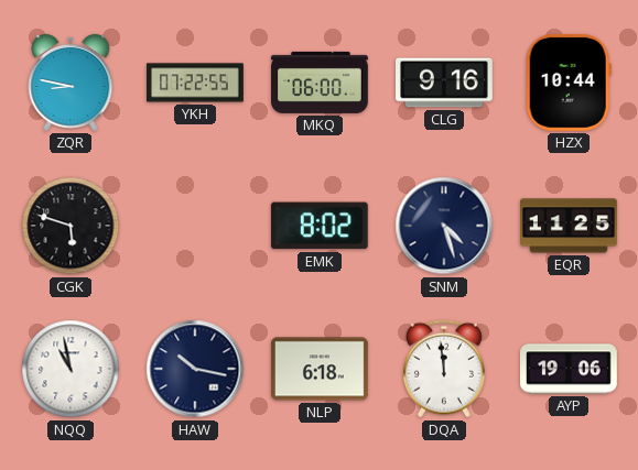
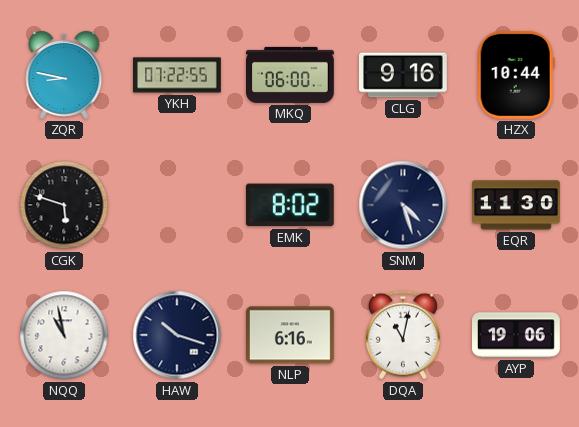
EQR: 11:25 -> 11:30 (517, 205)
HAW: 10:17 -> 10:18 (177, 335)
NLP: 6:18 -> 6:16 (290, 335)
DQA: 11:59 -> 11:02 (403, 335)
